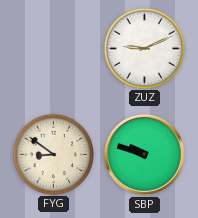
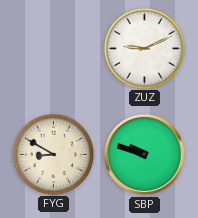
FYG: 8:51 -> 8:50 (53, 154)
